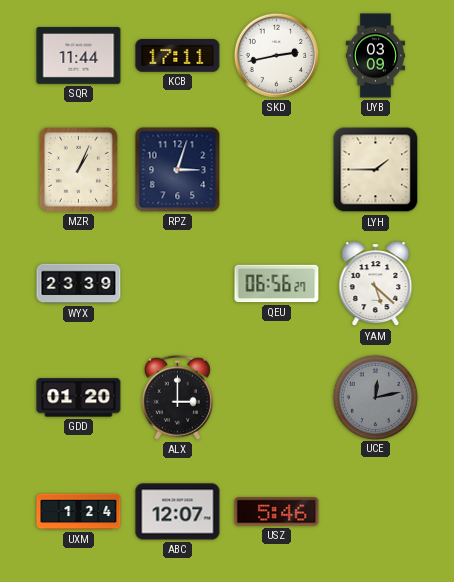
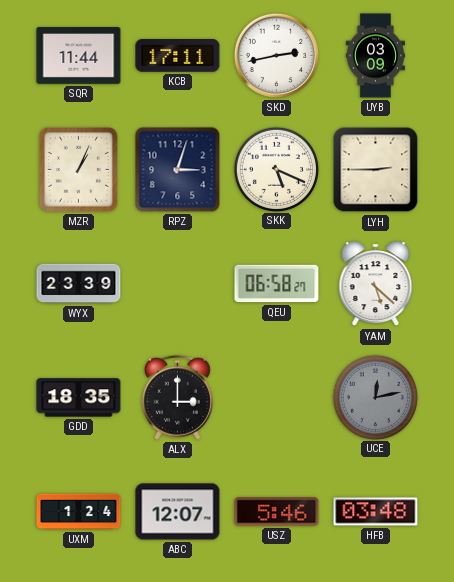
SKK: none -> 5:19 (276, 169)
LYH: 1:45 -> 2:45 (376, 170)
QEU: 06:56 -> 06:58 (277, 284)
GDD: 01:20 -> 18:35 (79, 398)
HFB: none -> 03:48 (376, 512)
